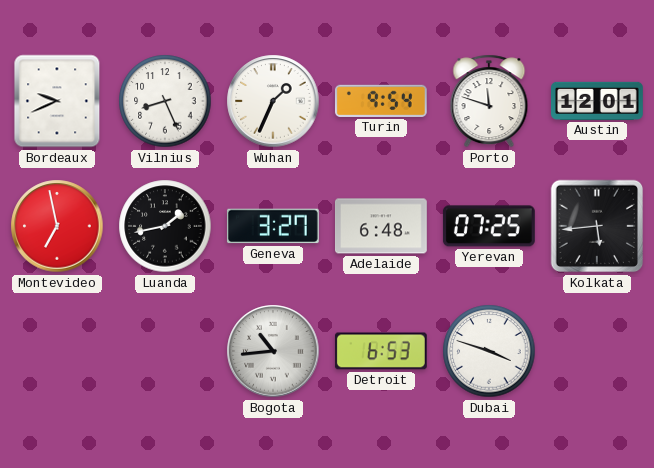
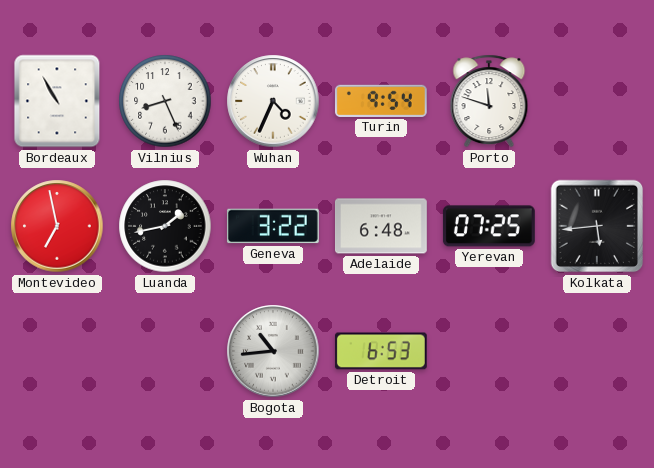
Bordeaux: 9:41 -> 10:55 (57, 101)
Wuhan: 1:34 -> 4:34 (273, 101)
Austin: 12:01 -> none (598, 101)
Geneva: 3:27 -> 3:22 (273, 226)
Dubai: 3:48 -> none (489, 351)
